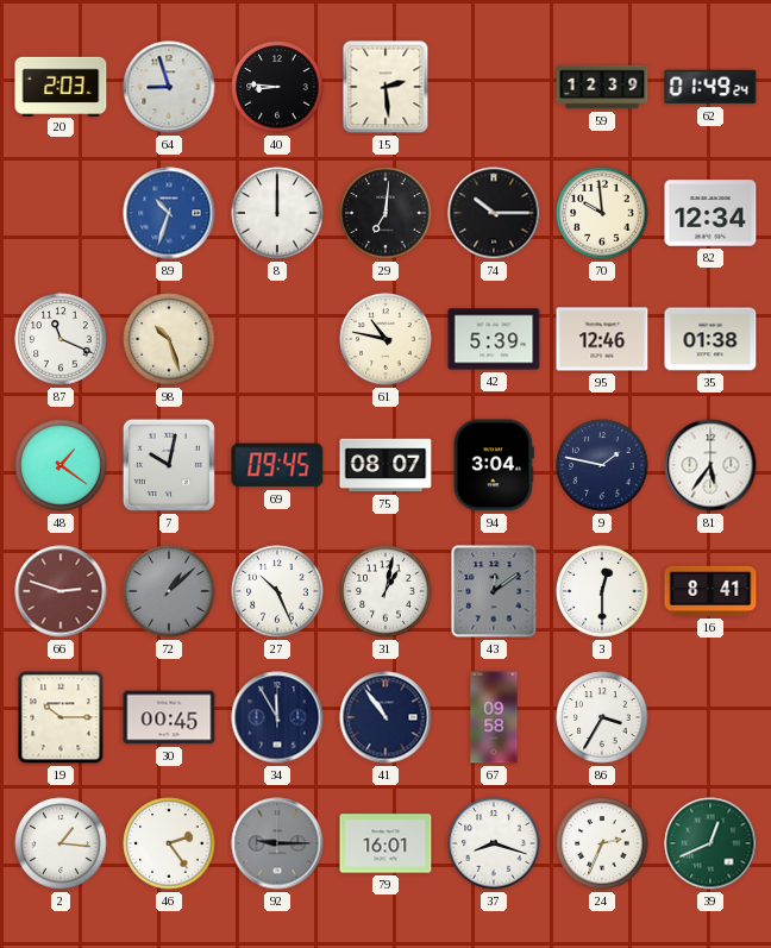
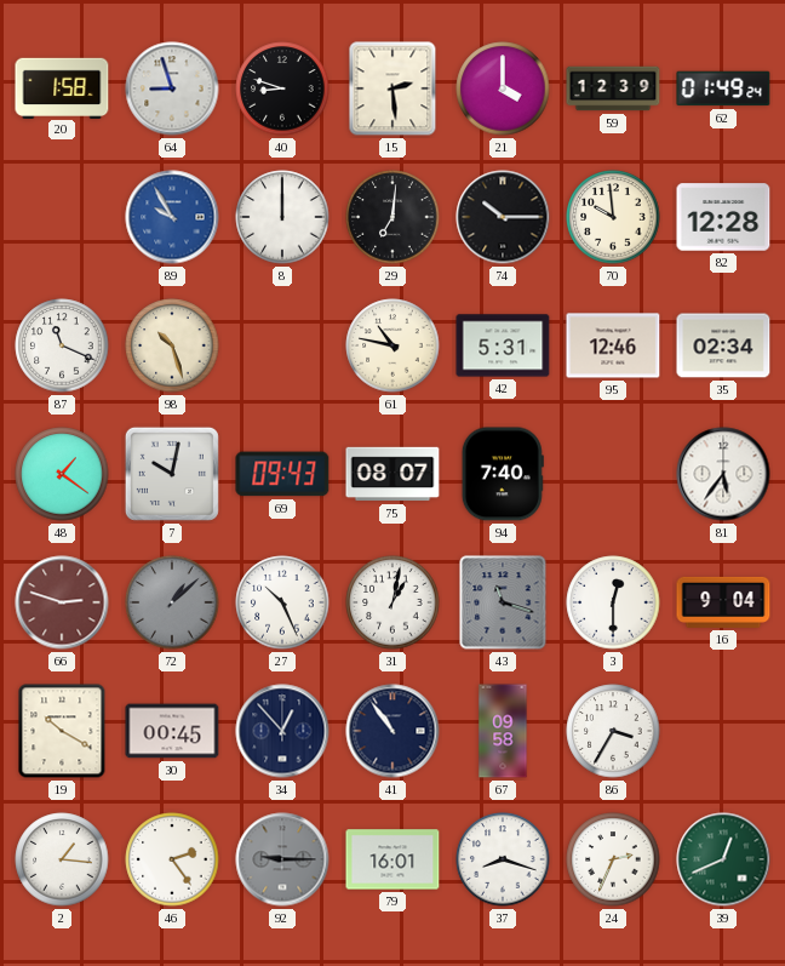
20: 2:03 -> 1:58 (62, 87)
40: 8:46 -> 8:48 (282, 88)
21: none -> 4:00 (503, 88)
89: 10:33 -> 9:55 (172, 217)
82: 12:34 -> 12:28 (723, 217)
42: 5:39 -> 5:31 (503, 345)
35: 01:38 -> 02:34 (723, 345)
69: 09:45 -> 09:43 (282, 474)
94: 3:04 -> 7:40 (503, 474)
9: 1:47 -> none (602, 465)
43: 12:09 -> 11:18 (503, 602)
16: 8:41 -> 9:04 (723, 602)
19: 10:15 -> 10:20 (62, 731)
34: 11:55 -> 12:53 (282, 731)
